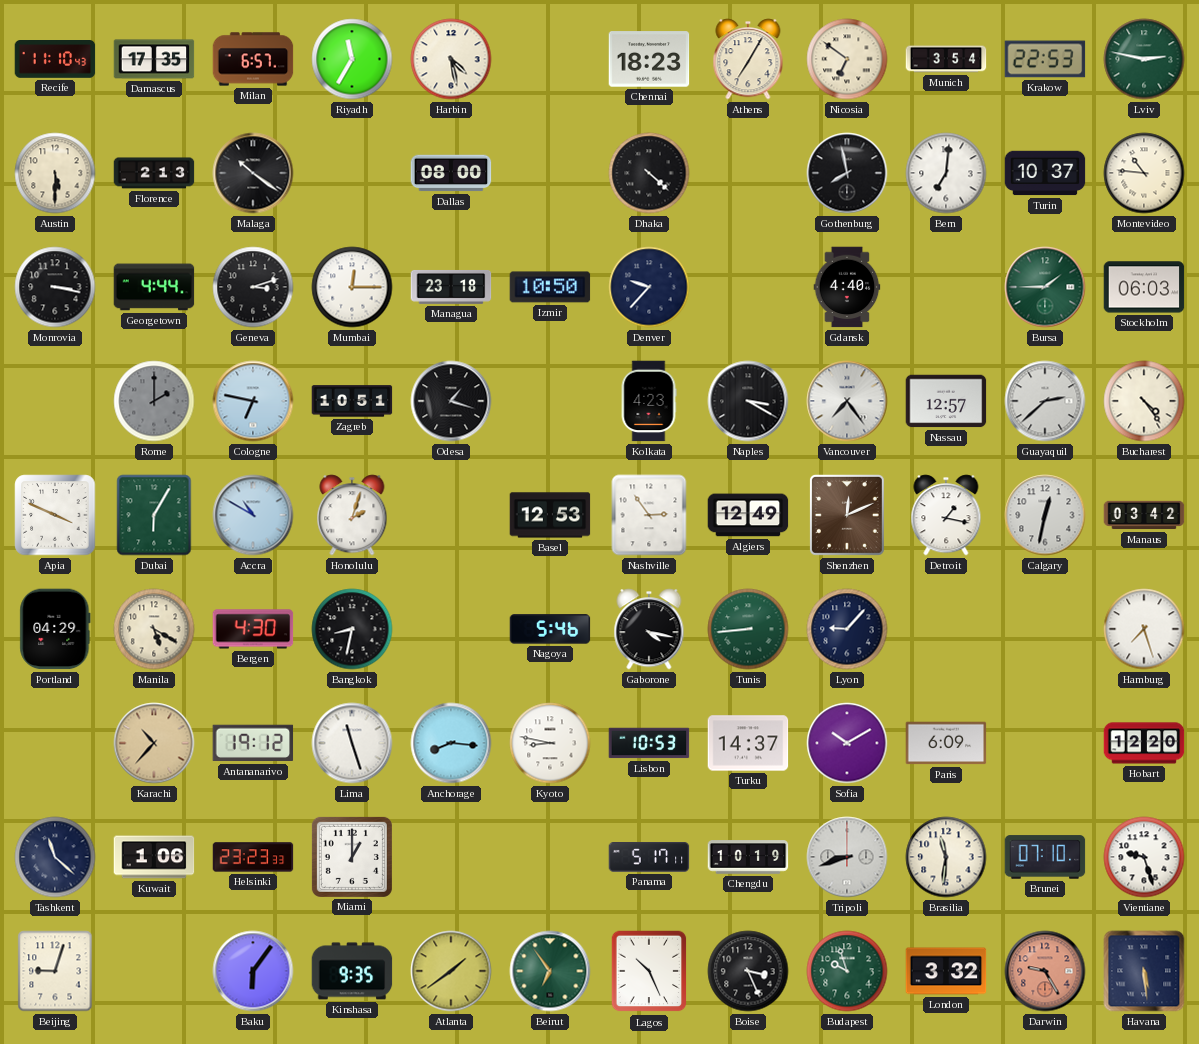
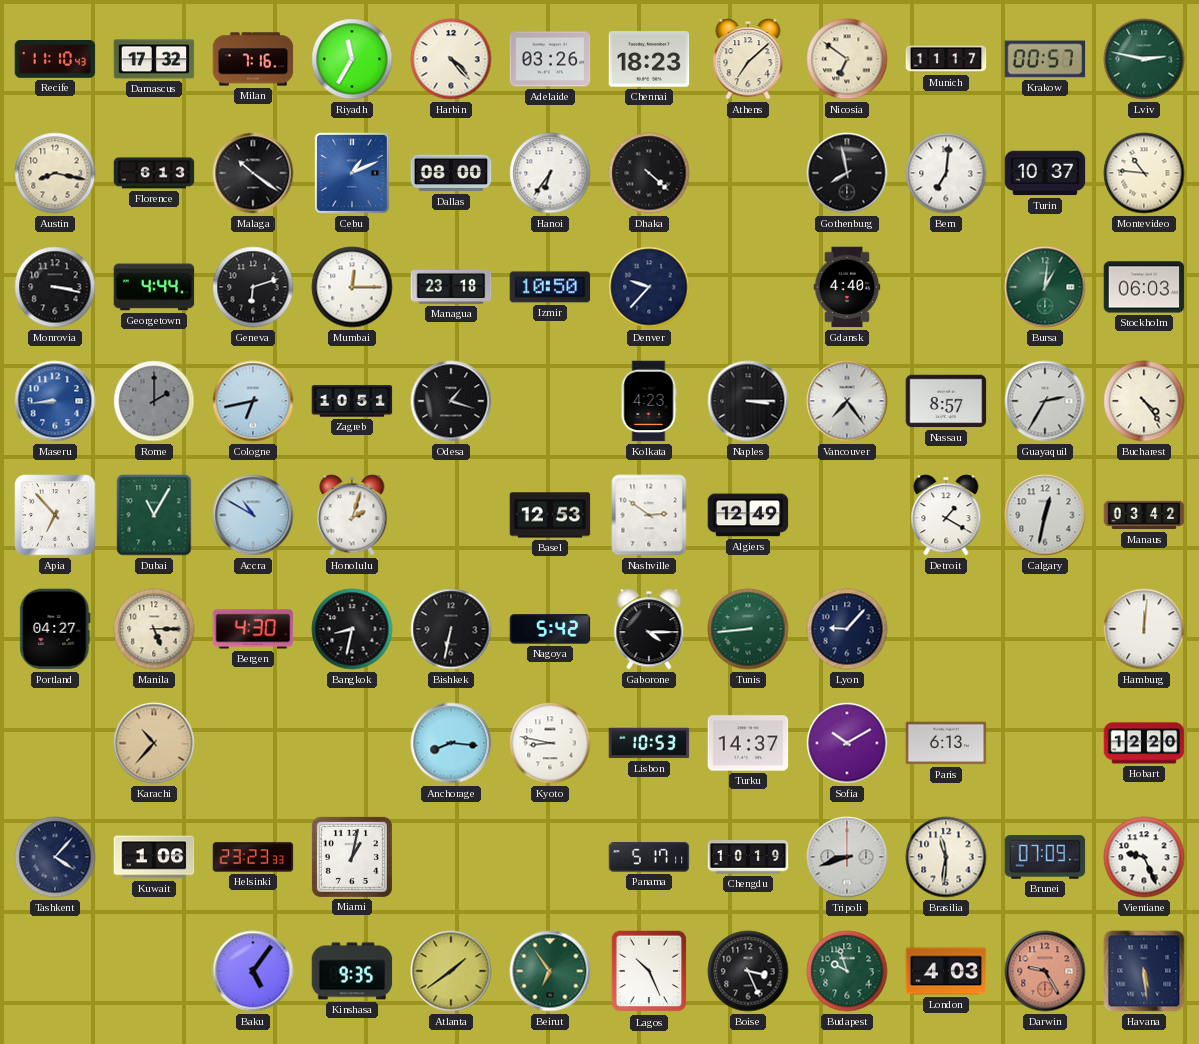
Damascus: 17:35 -> 17:32 (154, 59)
Milan: 6:57 -> 7:16 (253, 59)
Harbin: 4:28 -> 4:23 (451, 59)
Adelaide: none -> 03:26 (550, 59)
Athens: 7:05 -> 7:08 (748, 59)
Munich: 3:54 -> 11:17 (946, 59)
Krakow: 22:53 -> 00:57 (1045, 59)
Austin: 5:30 -> 8:17 (55, 173)
Florence: 2:13 -> 6:13 (154, 173)
Cebu: none -> 1:11 (352, 173)
Hanoi: none -> 6:36 (550, 173)
Geneva: 3:12 -> 6:12 (253, 287)
Bursa: 1:45 -> 1:01 (1045, 287)
Maseru: none -> 8:44 (55, 401)
Cologne: 6:47 -> 6:43 (253, 401)
Naples: 3:20 -> 3:15 (748, 401)
Nassau: 12:57 -> 8:57 (946, 401)
Guayaquil: 2:38 -> 2:35 (1045, 401)
Apia: 3:49 -> 6:53 (55, 515)
Dubai: 6:05 -> 11:05 (154, 515)
Nashville: 2:54 -> 2:51 (649, 515)
Shenzhen: 12:11 -> none (847, 515)
Detroit: 1:17 -> 1:20 (946, 515)
Portland: 04:29 -> 04:27 (55, 629)
Manila: 5:20 -> 5:15 (154, 629)
Bishkek: none -> 6:32 (451, 629)
Nagoya: 5:46 -> 5:42 (550, 629)
Gaborone: 4:17 -> 4:15 (649, 629)
Hamburg: 7:27 -> 12:01 (1144, 629)
Antananarivo: 19:12 -> none (253, 743)
Lima: 11:27 -> none (352, 743)
Paris: 6:09 -> 6:13 (946, 743)
Tashkent: 11:22 -> 4:07 (55, 857)
Miami: 1:00 -> 1:02 (352, 857)
Brunei: 07:10 -> 07:09 (1045, 857)
Vientiane: 9:27 -> 9:26 (1144, 857)
Beijing: 9:03 -> none (55, 971)
Baku: 6:06 -> 5:06 (253, 971)
London: 3:32 -> 4:03 (946, 971)
